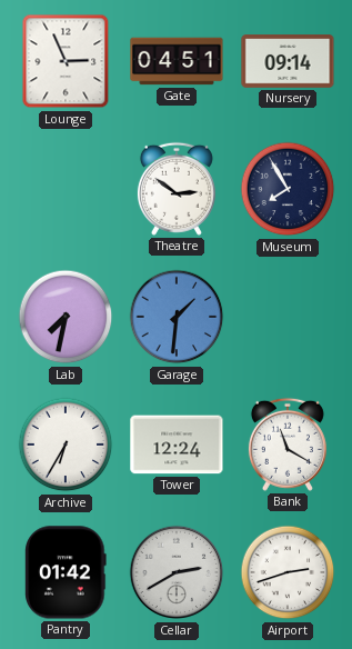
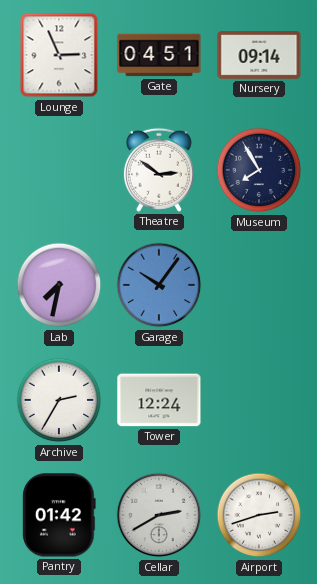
Garage: 1:31 -> 10:06 (159, 285)
Archive: 6:35 -> 2:35 (59, 400)
Bank: 11:20 -> none (288, 445)
